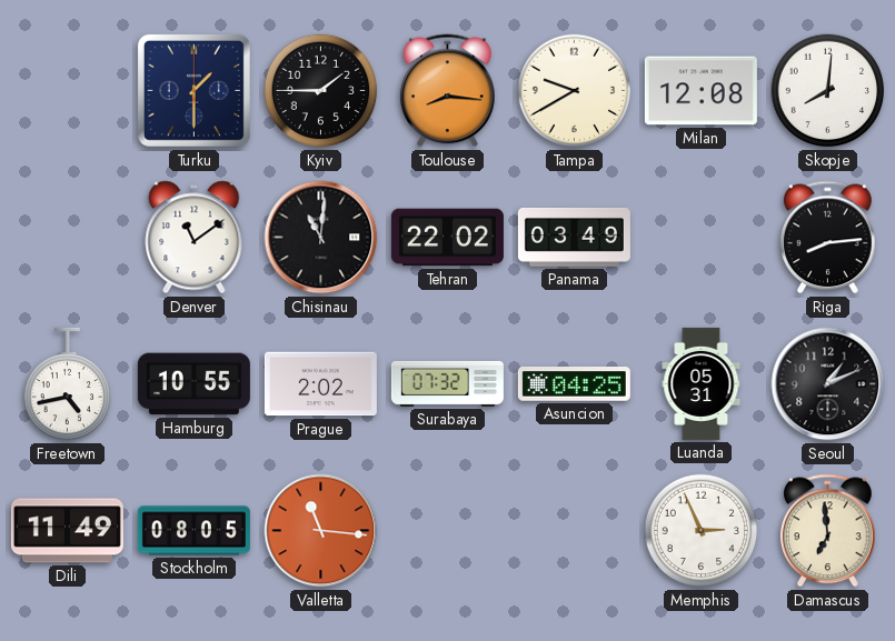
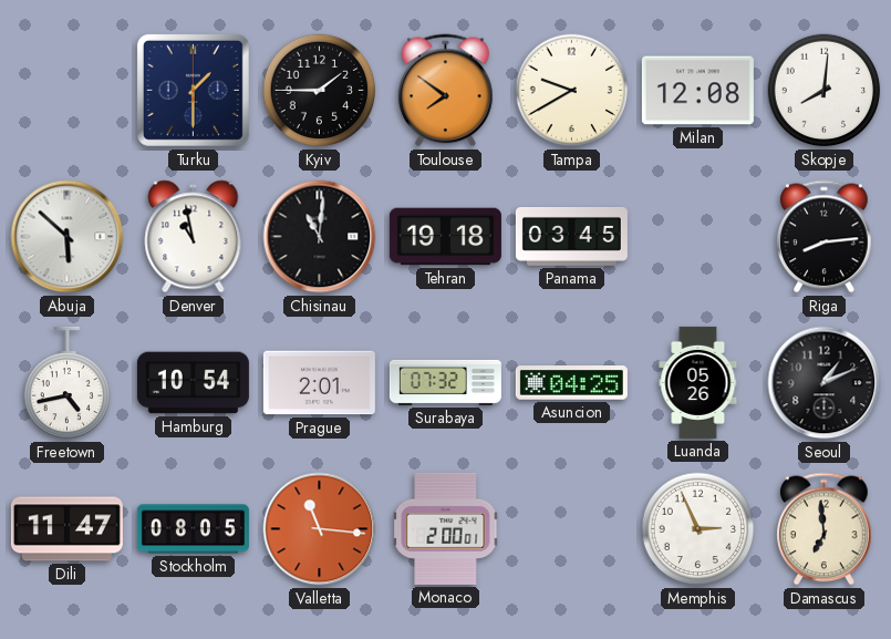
Toulouse: 8:16 -> 7:51 (446, 91)
Abuja: none -> 5:52 (68, 237)
Denver: 11:09 -> 10:58 (194, 237)
Tehran: 22:02 -> 19:18 (445, 237)
Panama: 03:49 -> 03:45 (571, 236)
Hamburg: 10:55 -> 10:54 (193, 383)
Prague: 2:02 -> 2:01 (319, 383)
Luanda: 05:31 -> 05:26 (698, 382)
Dili: 11:49 -> 11:47 (66, 529)
Monaco: none -> 2:00 (446, 528)
